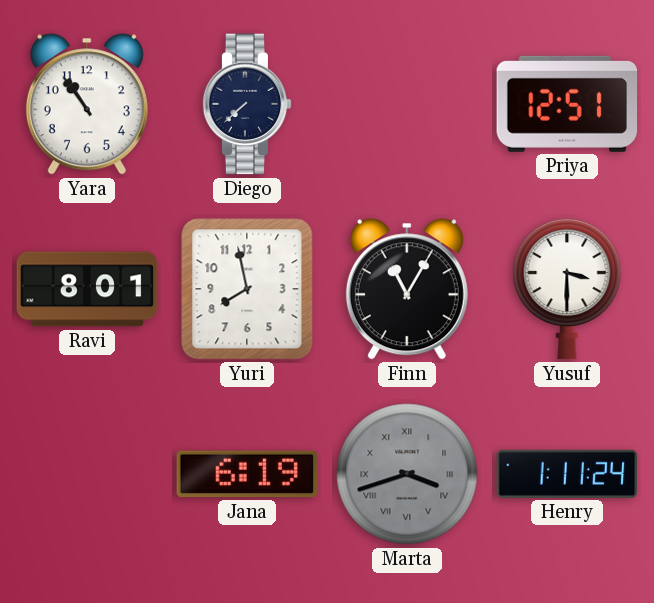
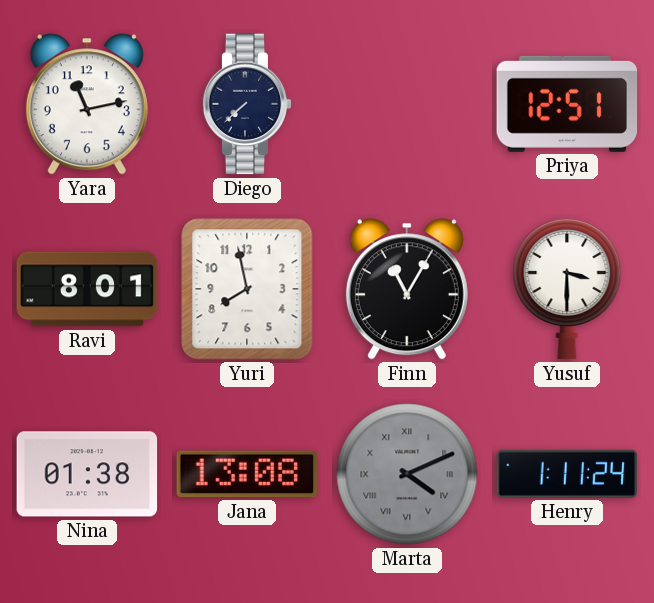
Yara: 10:54 -> 11:13 (87, 104)
Nina: none -> 01:38 (87, 474)
Jana: 6:19 -> 13:08 (247, 474)
Marta: 3:42 -> 4:11 (407, 474)
